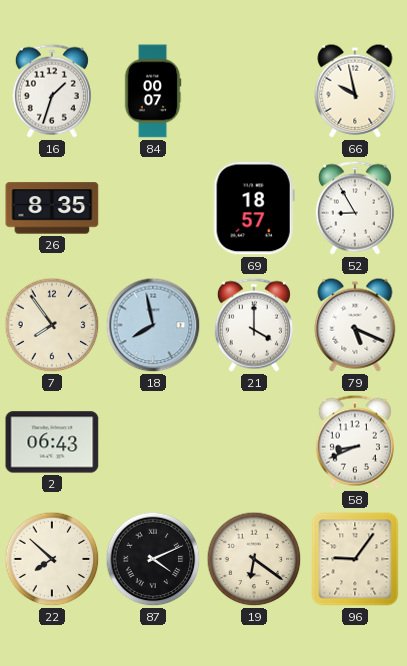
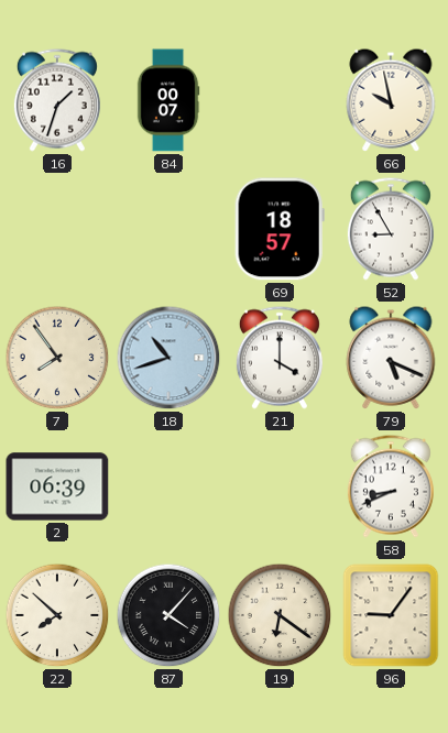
26: 8:35 -> none (52, 208)
18: 7:58 -> 10:42 (168, 358)
2: 06:43 -> 06:39 (57, 486)
87: 4:11 -> 4:07 (168, 615)
